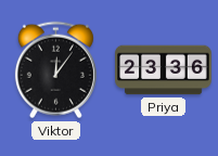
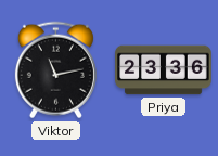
Viktor: 12:06 -> 11:13 (55, 70)
